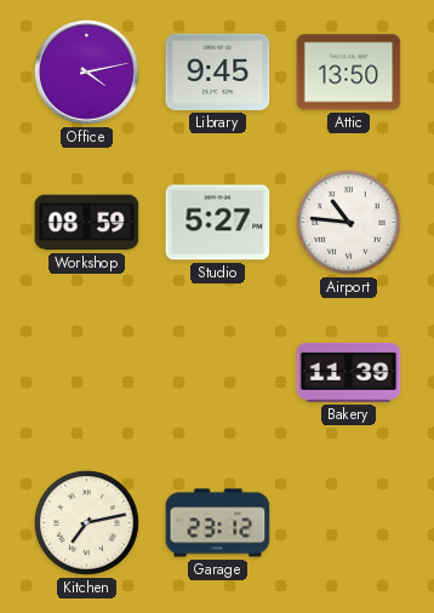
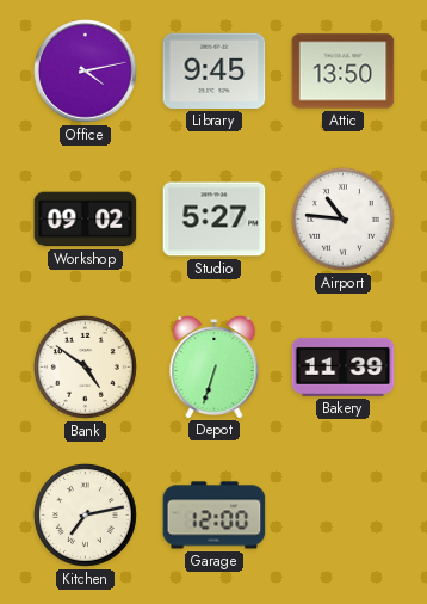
Workshop: 08:59 -> 09:02 (86, 220)
Bank: none -> 4:51 (85, 366)
Depot: none -> 6:33 (215, 368)
Garage: 23:12 -> 12:00 (215, 516)
